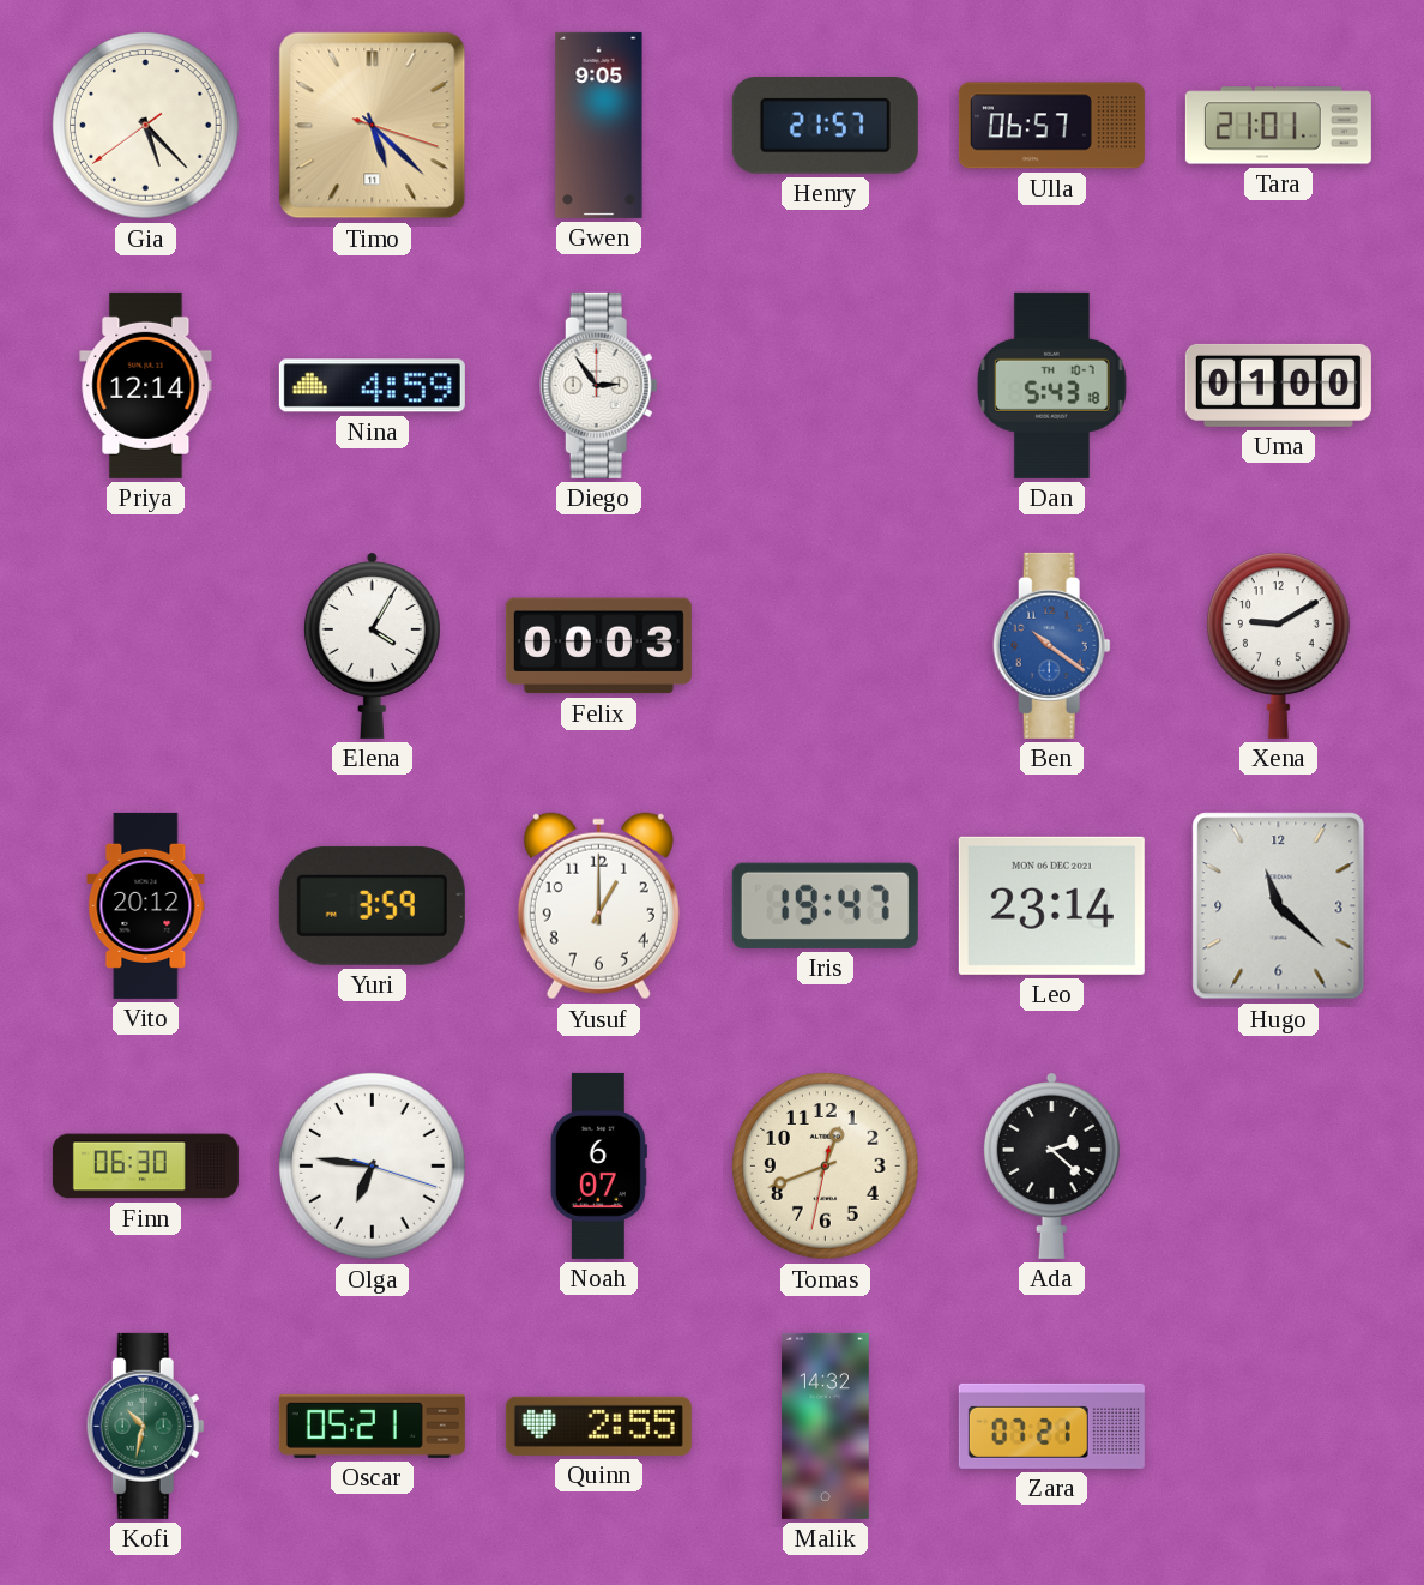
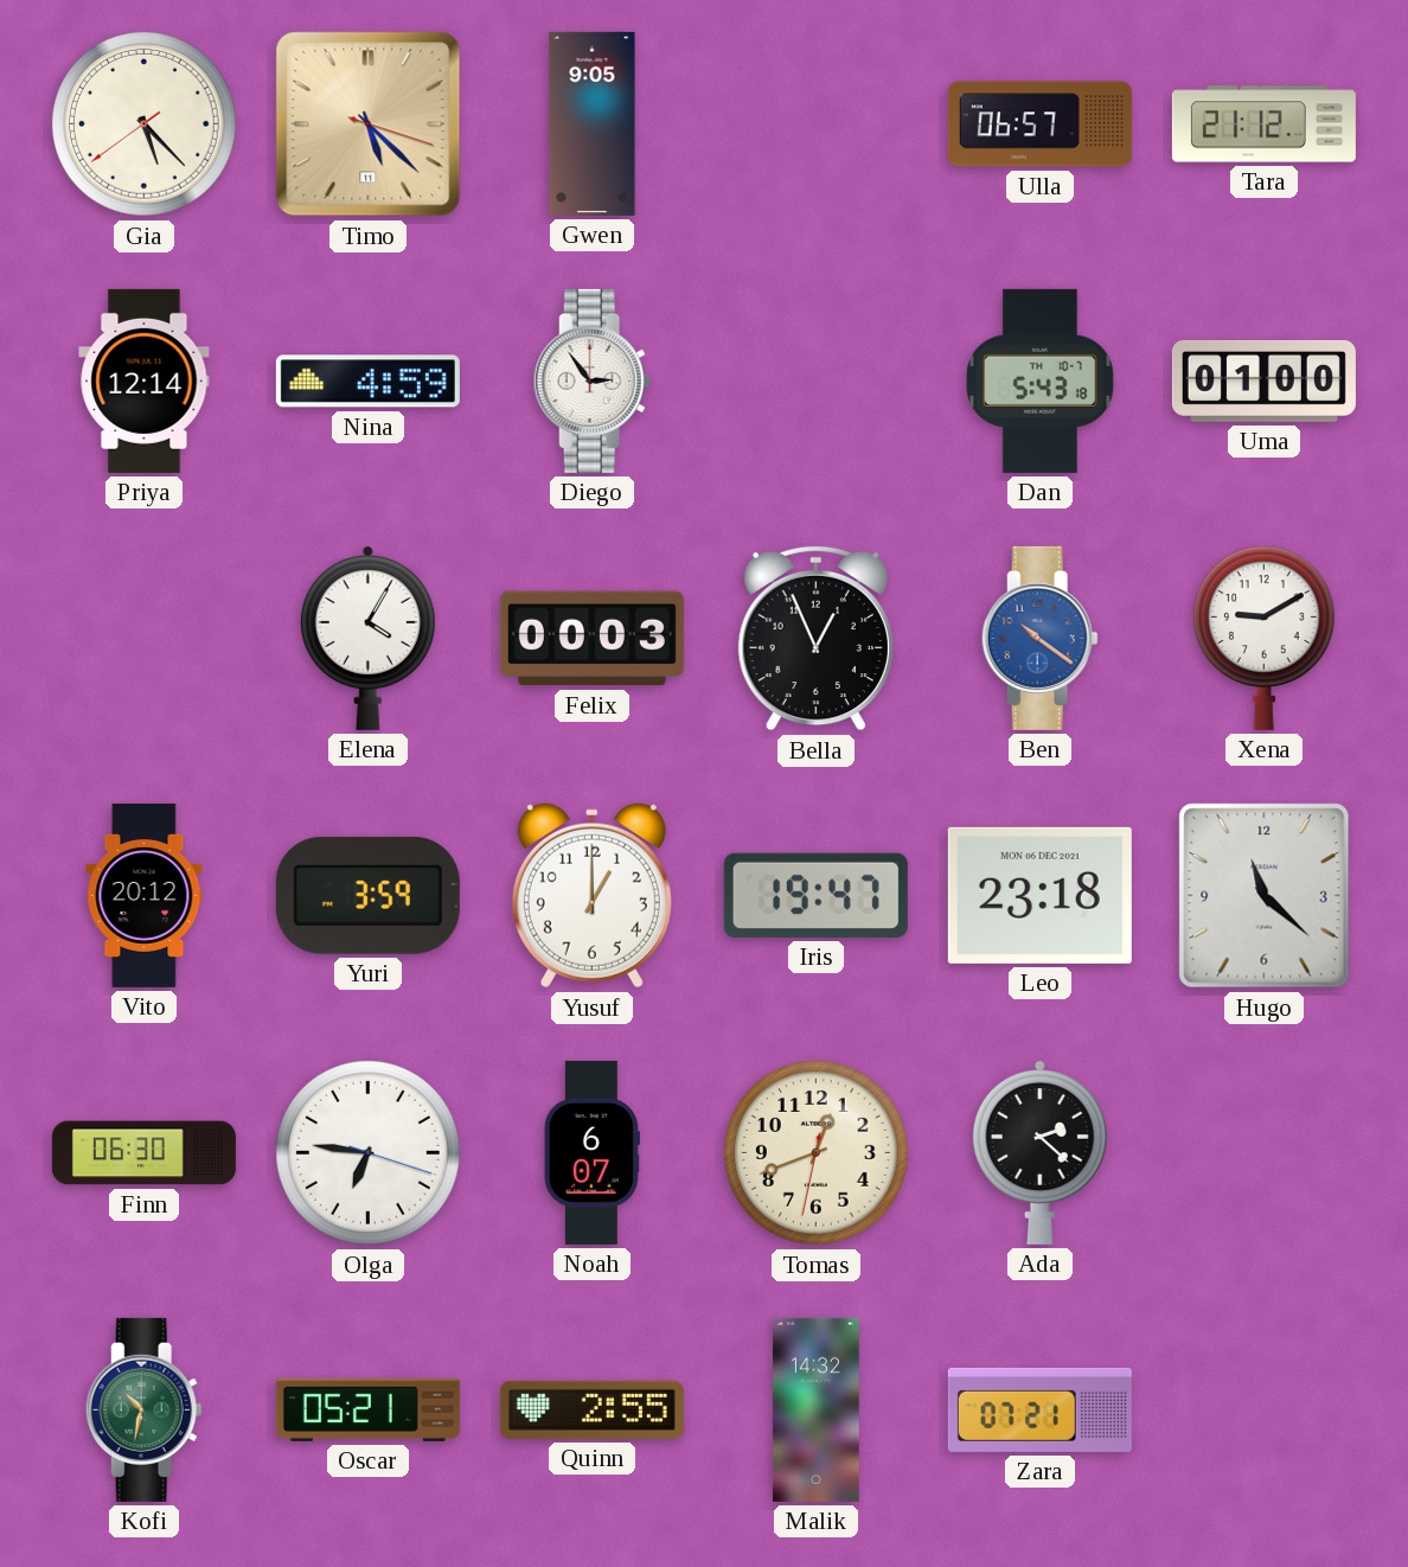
Henry: 21:57 -> none (825, 126)
Tara: 21:01 -> 21:12 (1263, 124)
Bella: none -> 12:56 (815, 639)
Leo: 23:14 -> 23:18 (1039, 895)
